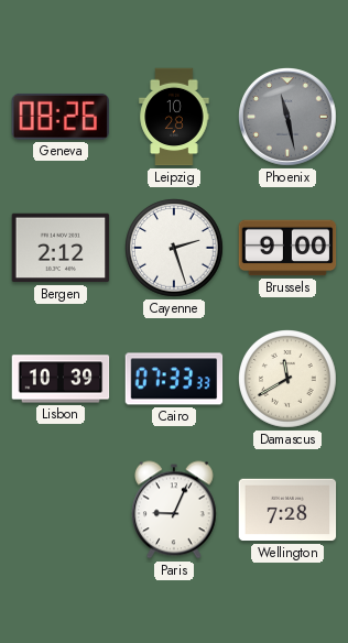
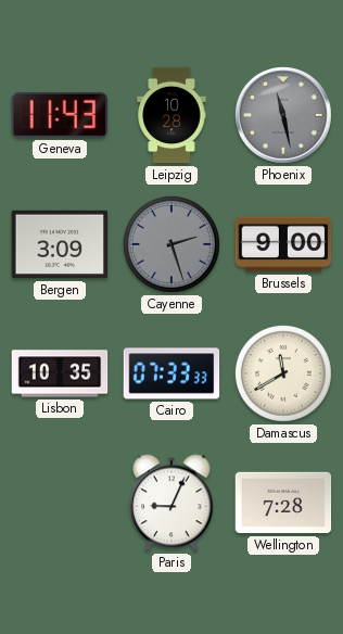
Geneva: 08:26 -> 11:43 (60, 115)
Bergen: 2:12 -> 3:09 (60, 244)
Cayenne dial: white -> grey (173, 245)
Lisbon: 10:39 -> 10:35 (60, 373)
